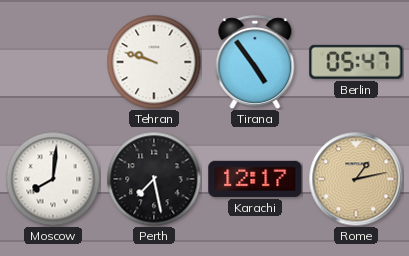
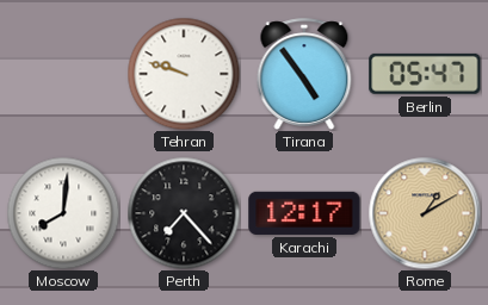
Perth: 7:28 -> 7:23 (184, 213)
Rome: 1:13 -> 1:10 (425, 213)
